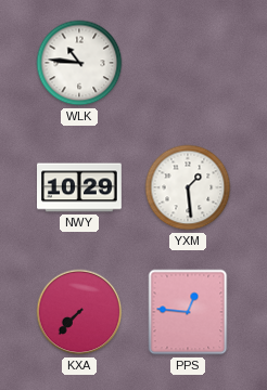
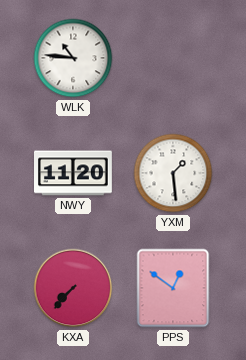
NWY: 10:29 -> 11:20 (74, 173)
PPS: 12:46 -> 12:51 (173, 288)
